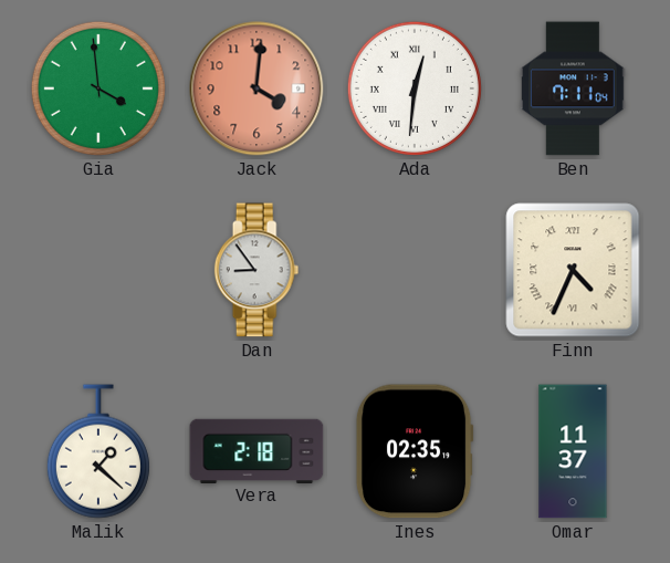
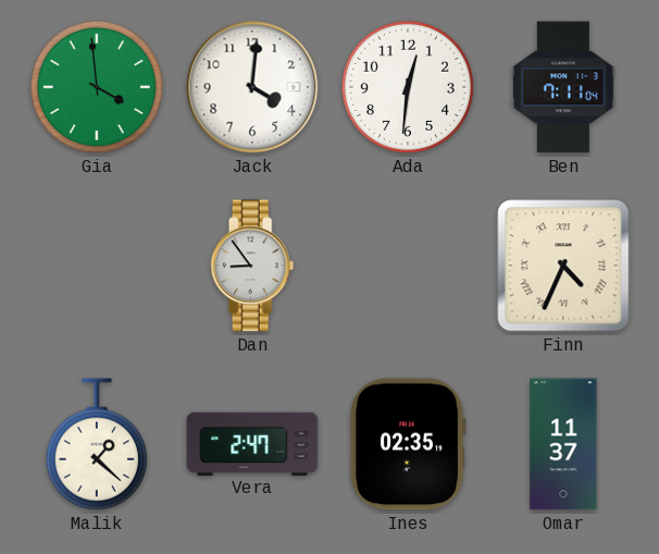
Jack dial: salmon -> white (252, 87)
Ada numerals: Roman -> Arabic (408, 87)
Vera: 2:18 -> 2:47 (252, 443)
